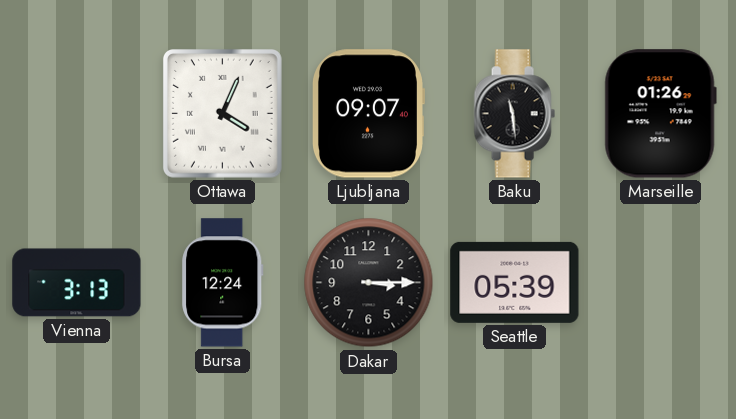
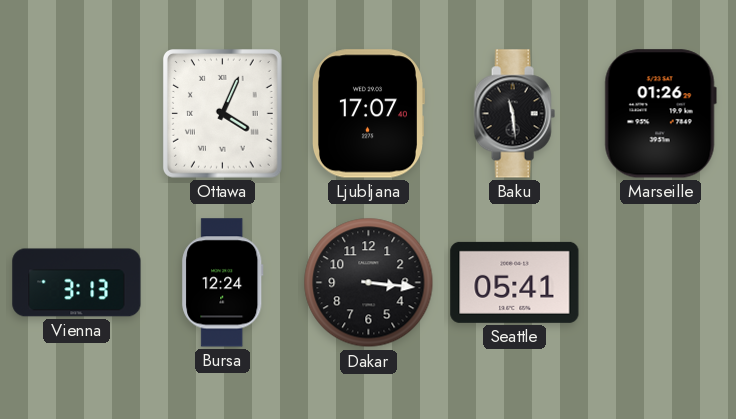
Ljubljana: 09:07 -> 17:07 (368, 114)
Dakar: 3:15 -> 3:16 (369, 283)
Seattle: 05:39 -> 05:41 (515, 282)
